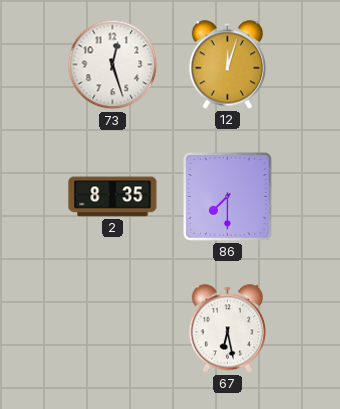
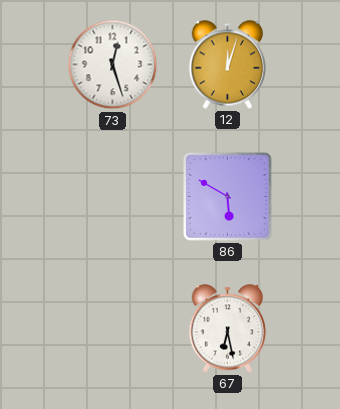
2: 8:35 -> none (113, 197)
86: 7:30 -> 5:50 (228, 197)
